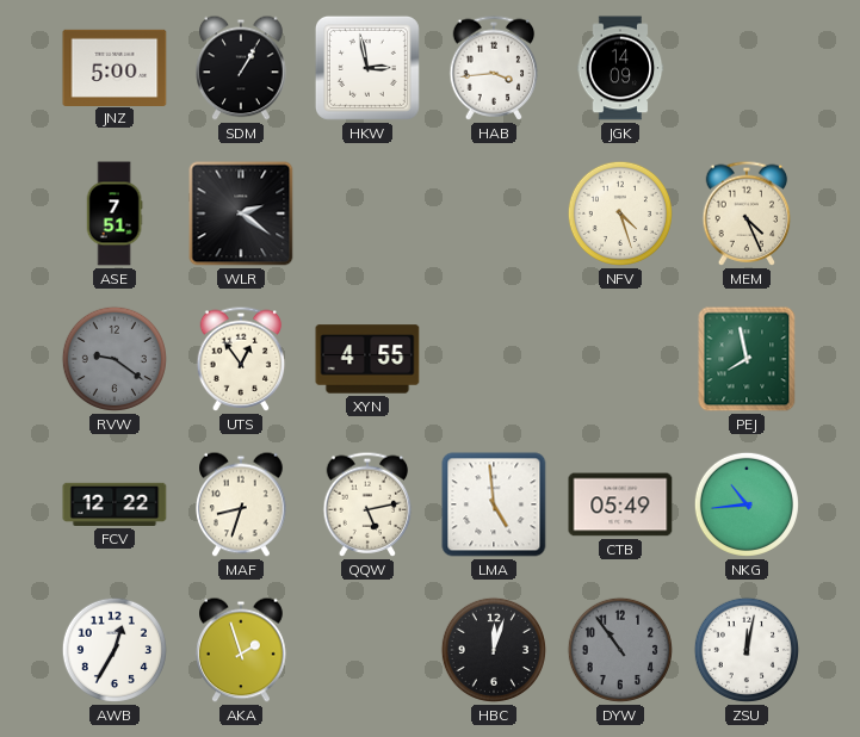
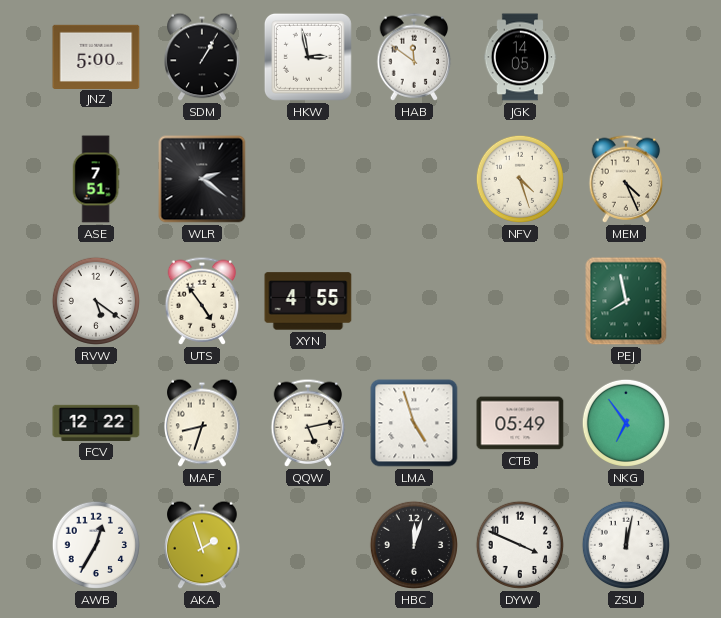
HAB: 3:44 -> 11:51 (414, 57)
JGK: 14:09 -> 14:05 (520, 57)
RVW: 9:21 -> 5:21 (96, 301)
RVW dial: grey -> white (96, 301)
UTS: 12:54 -> 4:54 (202, 301)
LMA: 4:59 -> 4:57 (414, 423)
NKG: 10:44 -> 6:54 (626, 423)
DYW: 10:54 -> 3:49 (520, 545)
DYW dial: grey -> white (520, 545)
